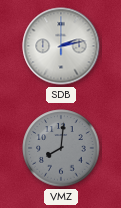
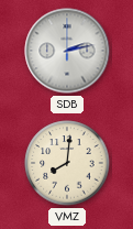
VMZ dial: grey -> cream (67, 163)
